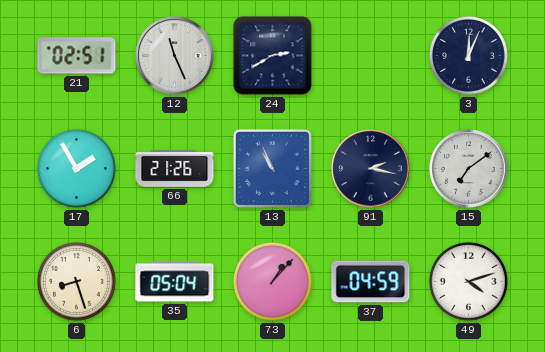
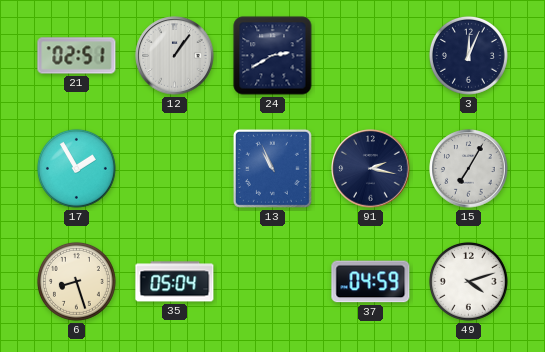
12: 11:26 -> 1:06 (175, 56)
66: 21:26 -> none (175, 169)
15: 7:09 -> 7:05 (469, 169)
73: 1:07 -> none (272, 281)
